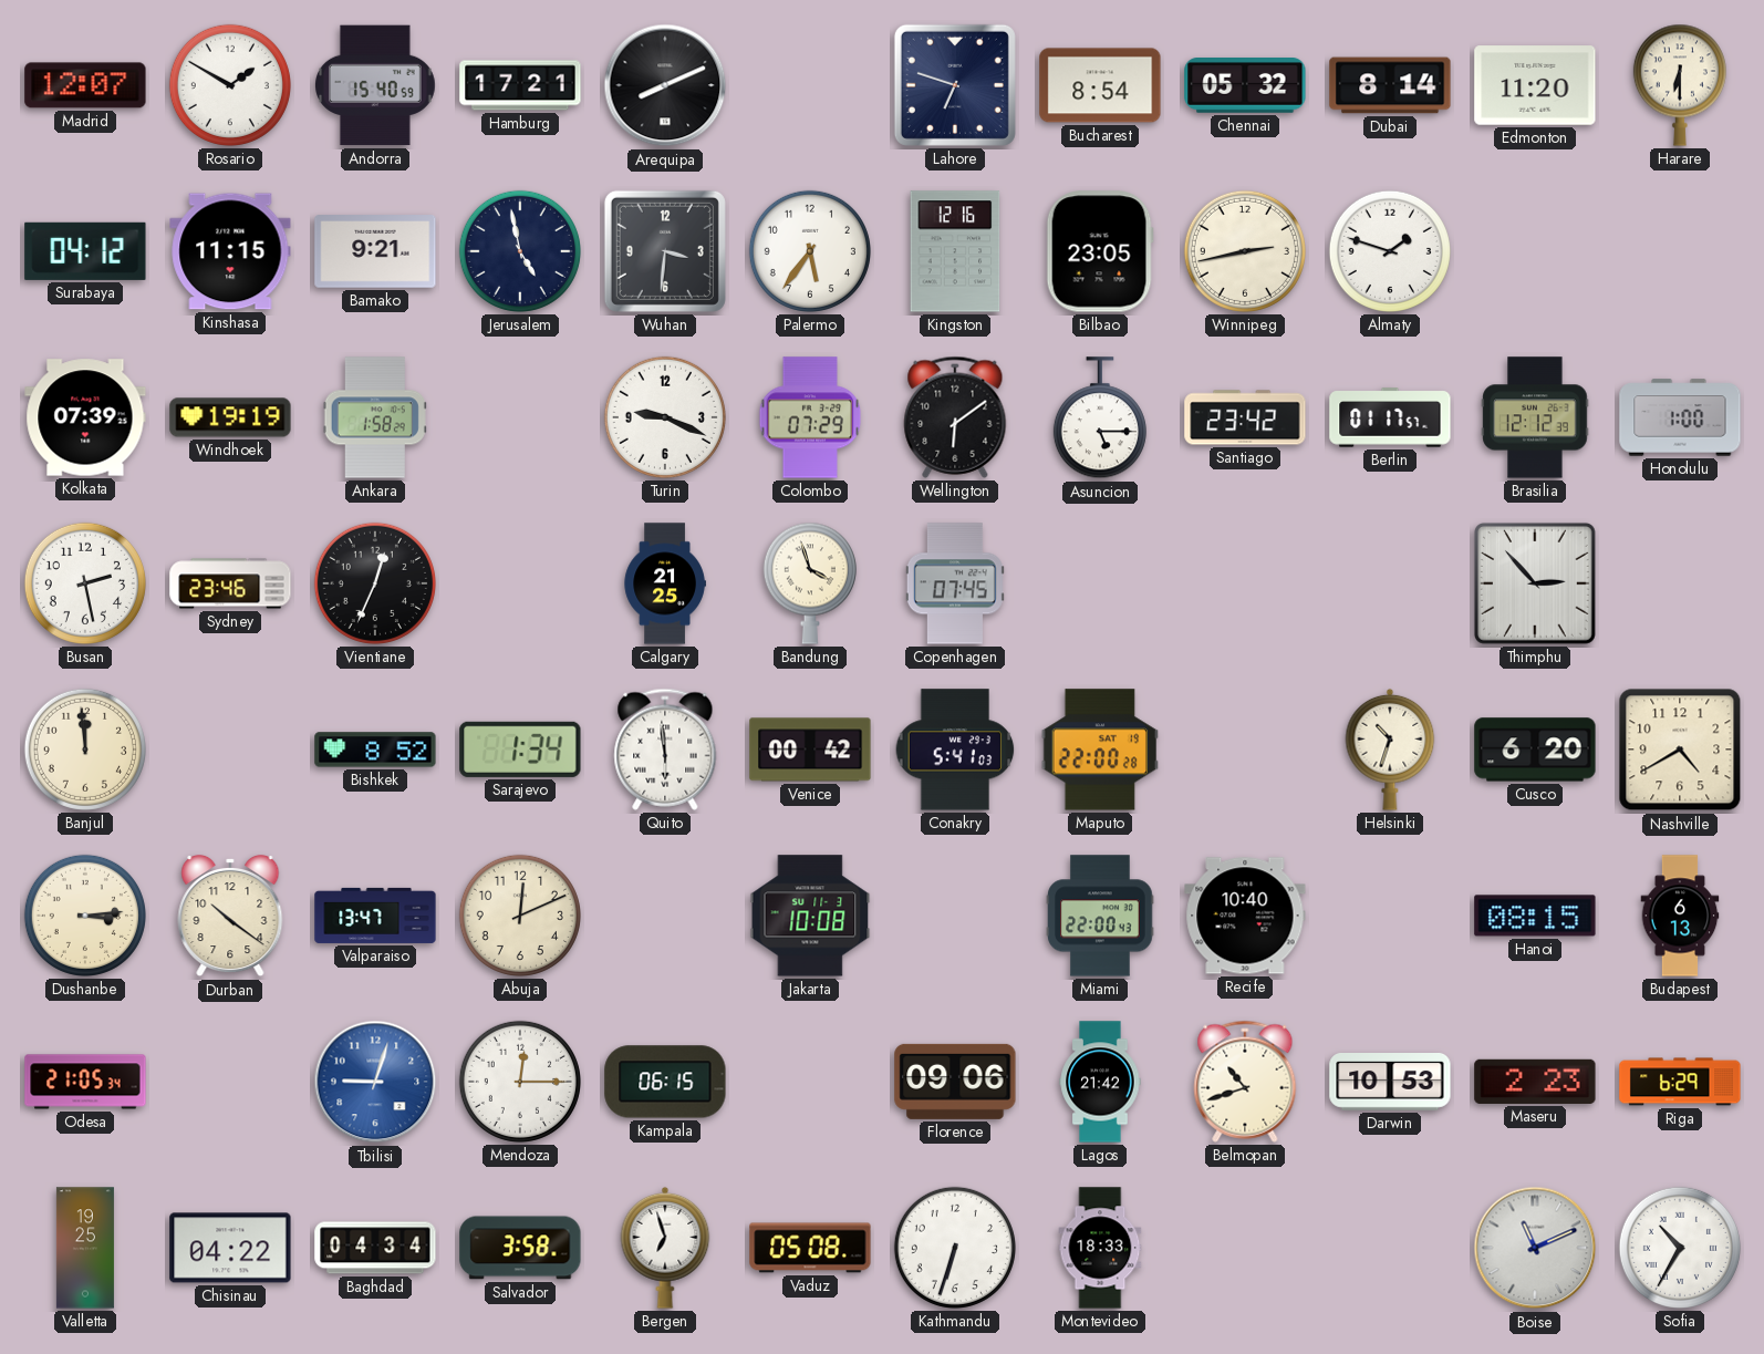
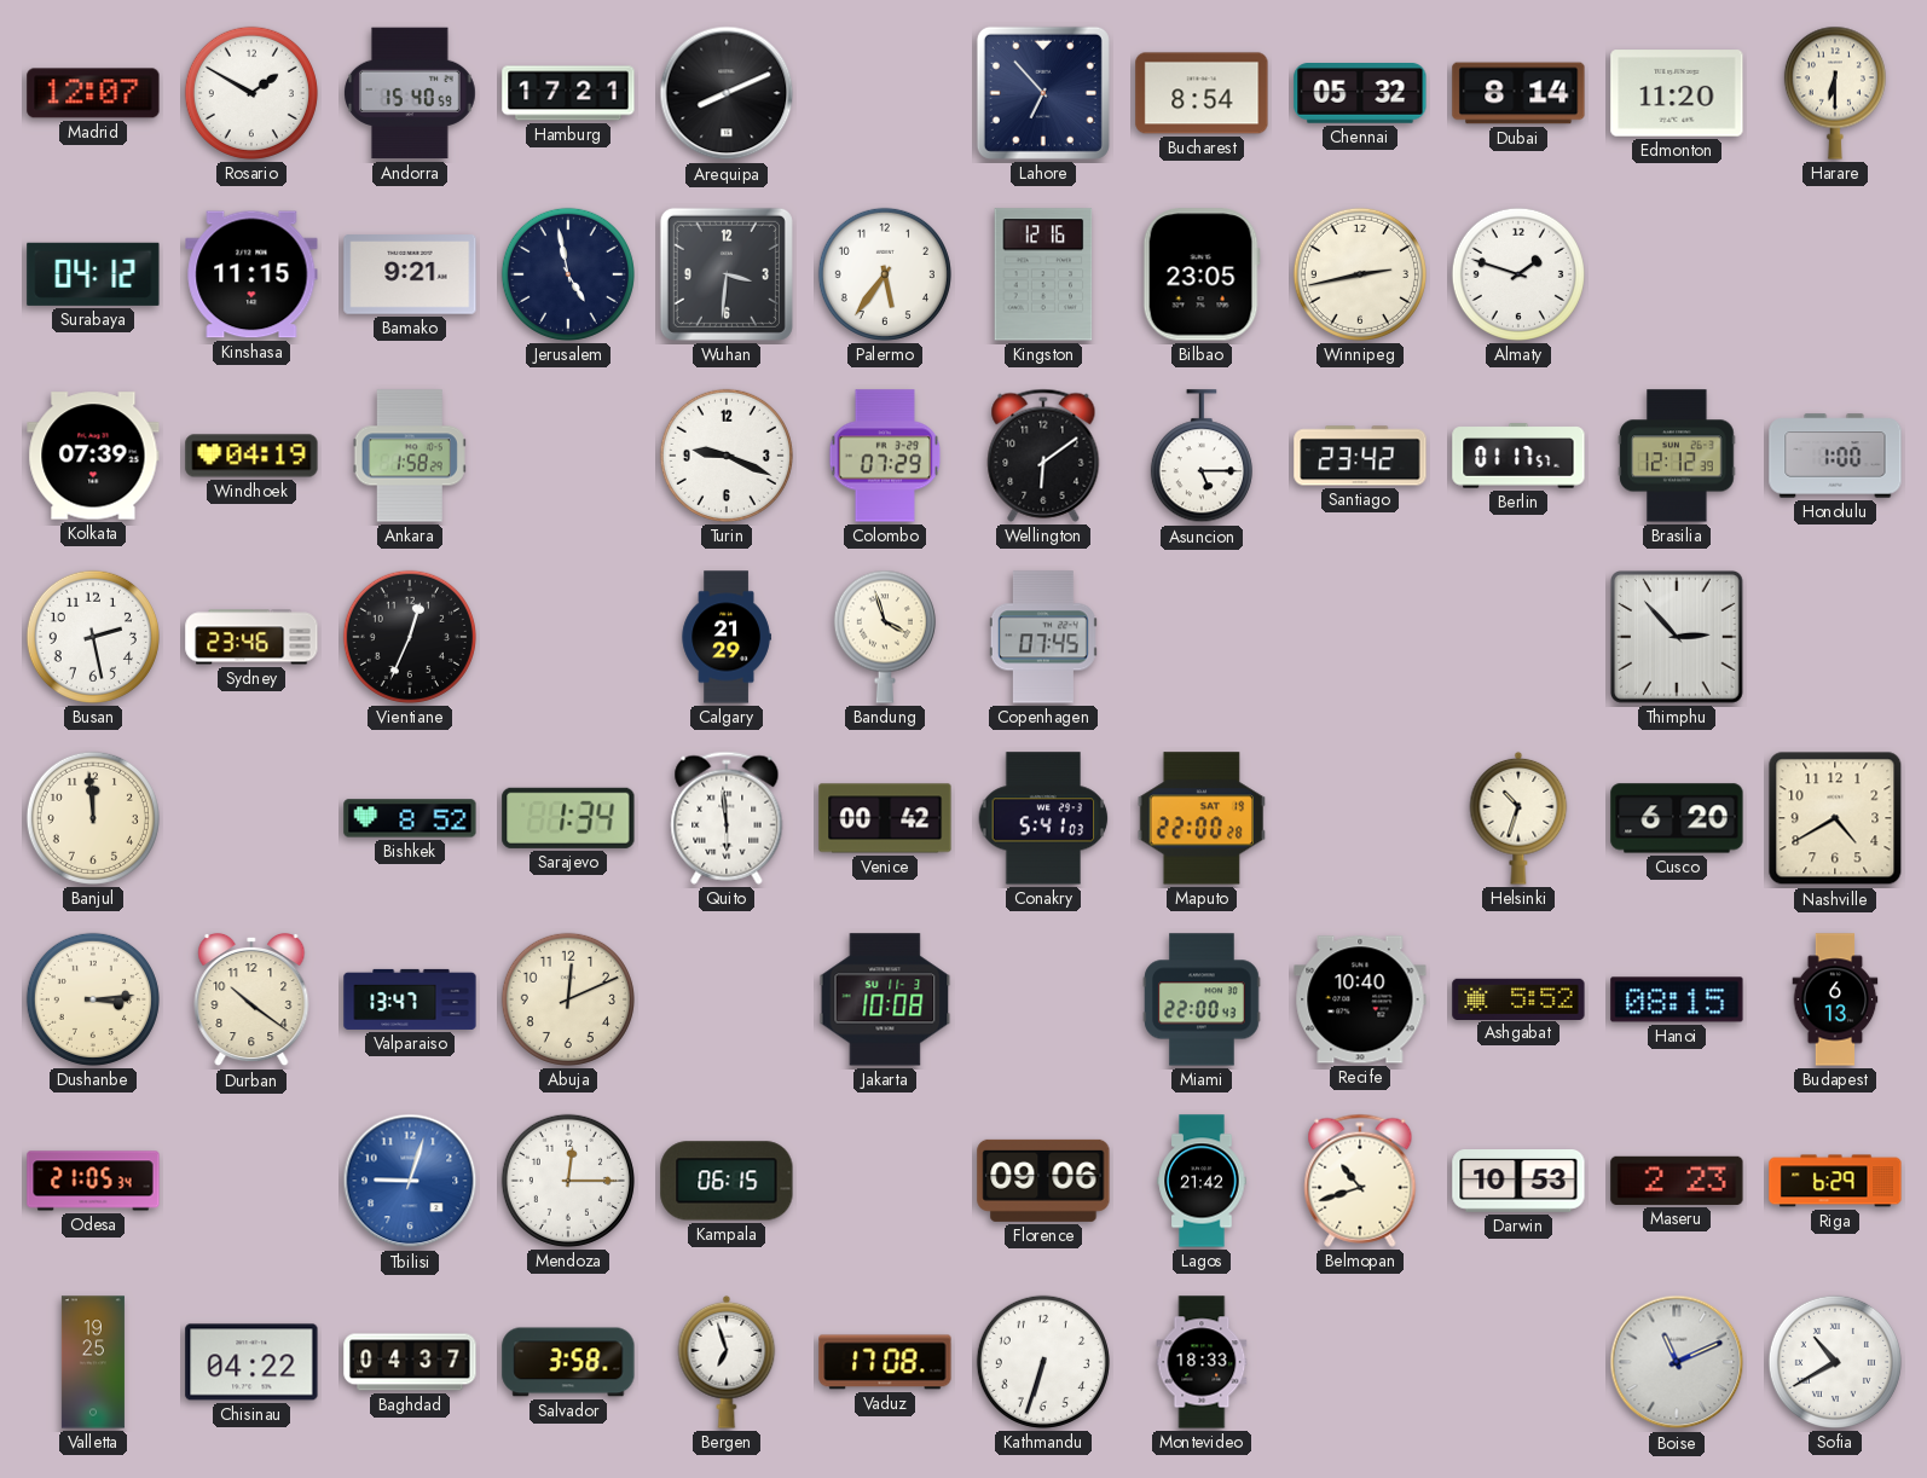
Lahore: 6:48 -> 6:53 (1043, 93)
Windhoek: 19:19 -> 04:19 (251, 456)
Calgary: 21:25 -> 21:29 (727, 637)
Ashgabat: none -> 5:52 (1518, 998)
Baghdad: 04:34 -> 04:37 (410, 1362)
Vaduz: 05:08 -> 17:08 (885, 1362)
Sofia: 10:35 -> 10:40 (1835, 1362)
